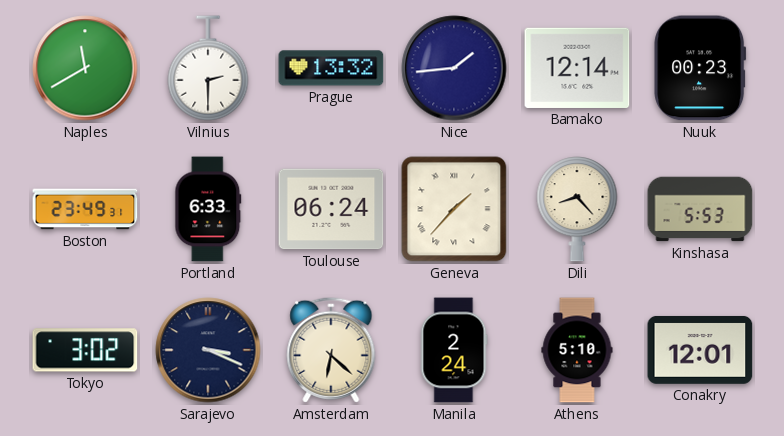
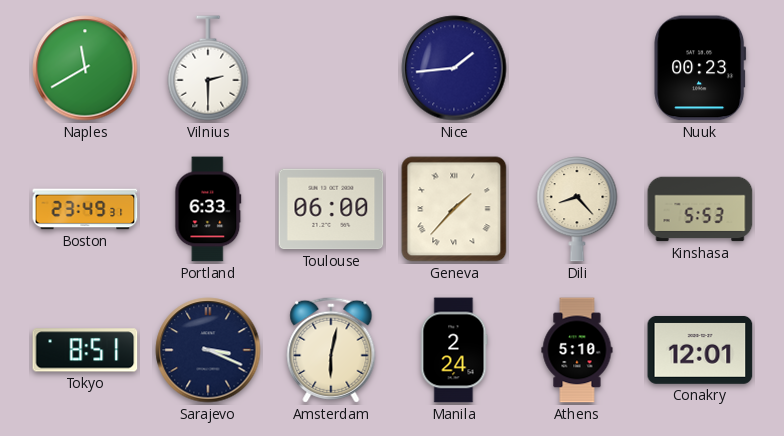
Prague: 13:32 -> none (331, 68)
Bamako: 12:14 -> none (577, 68)
Toulouse: 06:24 -> 06:00 (331, 209)
Tokyo: 3:02 -> 8:51 (85, 350)
Amsterdam: 6:22 -> 6:02 (331, 350)
